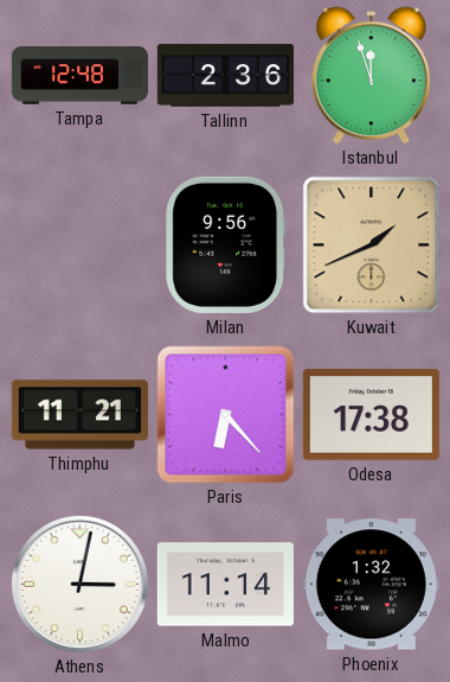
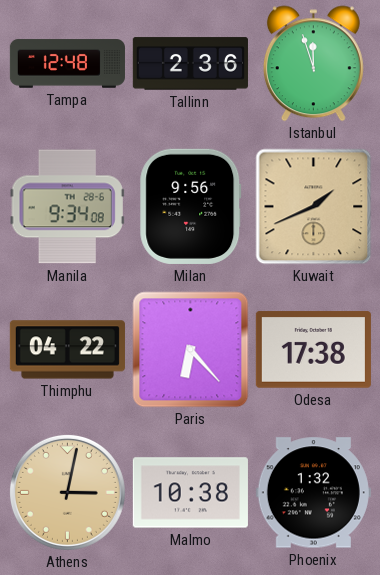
Manila: none -> 9:34 (67, 207)
Thimphu: 11:21 -> 04:22 (67, 350)
Athens dial: white -> champagne (67, 492)
Malmo: 11:14 -> 10:38 (190, 493)
